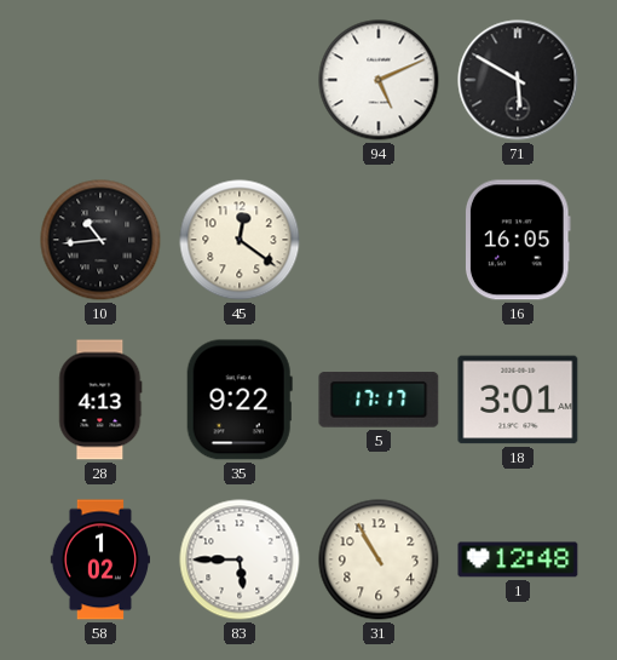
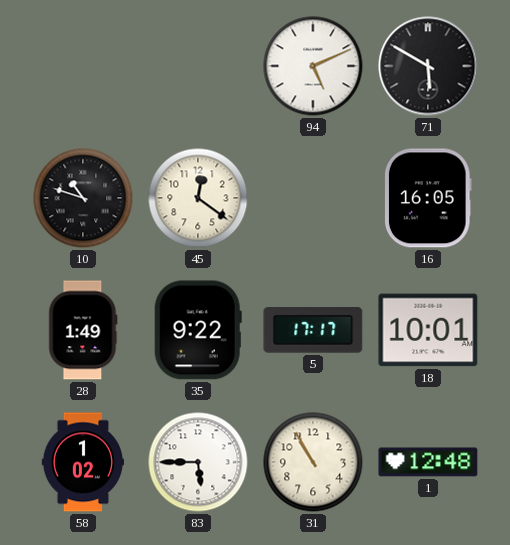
10: 10:44 -> 10:48 (83, 198)
28: 4:13 -> 1:49 (83, 330)
18: 3:01 -> 10:01 (428, 330)
